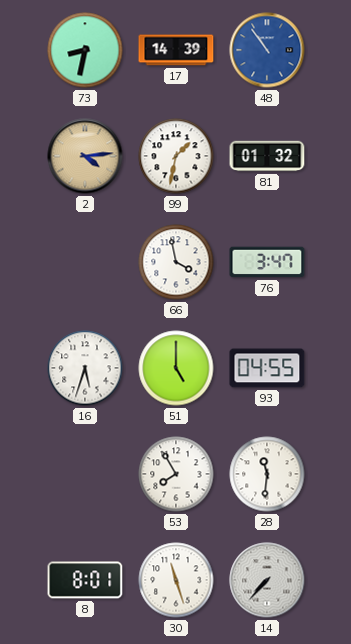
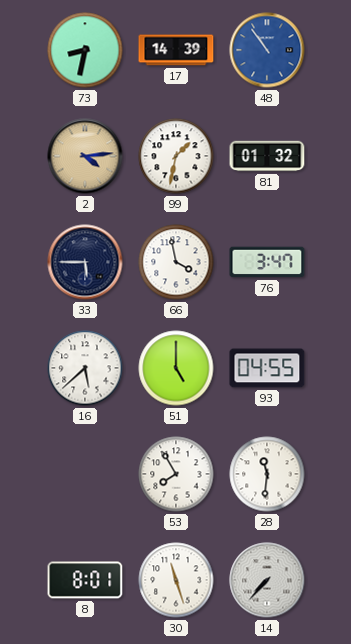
33: none -> 5:45 (85, 262)
16: 5:33 -> 5:38 (85, 368)
